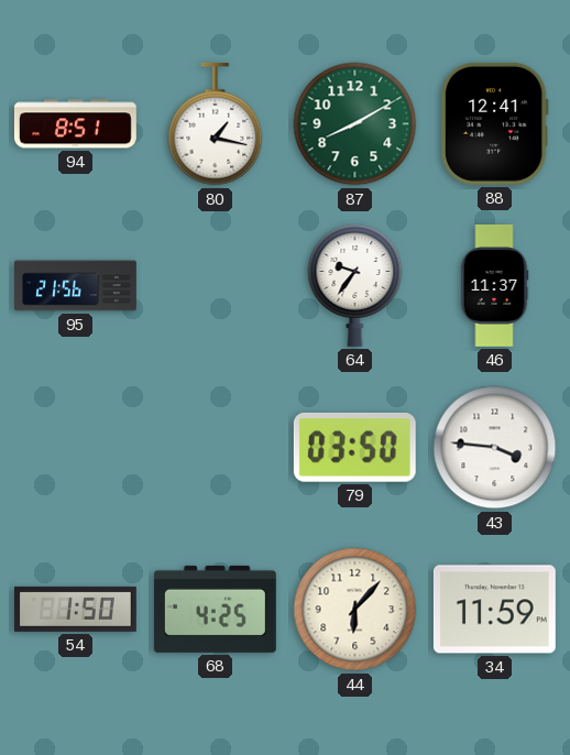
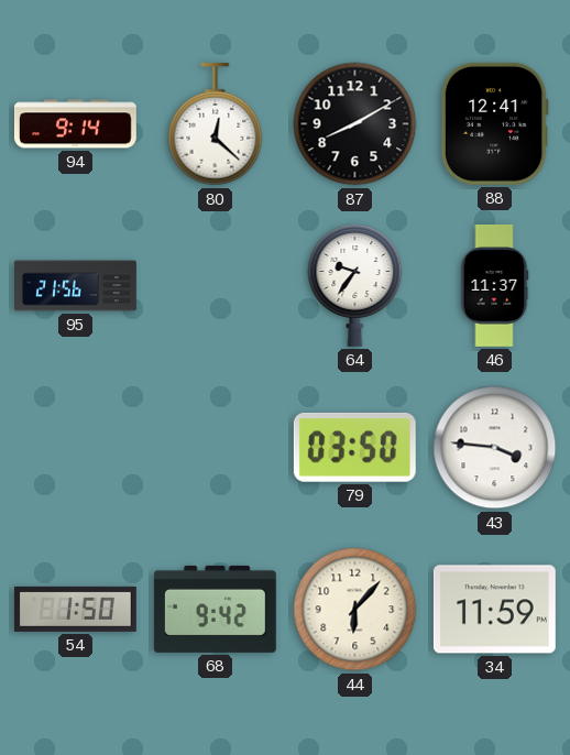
94: 8:51 -> 9:14 (75, 124)
80: 1:17 -> 12:22 (216, 124)
87 dial: green -> black (355, 124)
68: 4:25 -> 9:42 (215, 609)
